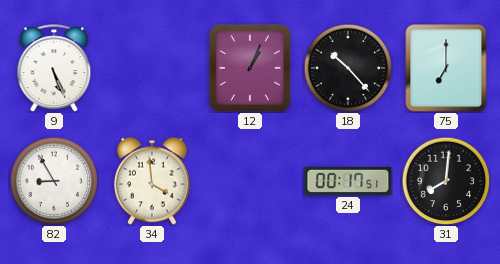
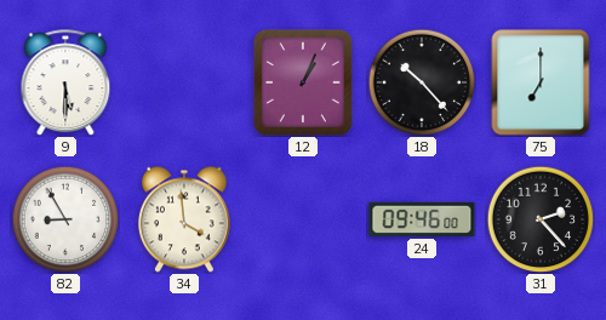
9: 5:26 -> 5:30 (65, 82)
24: 00:17 -> 09:46 (422, 219)
31: 8:01 -> 2:23 (541, 219)
